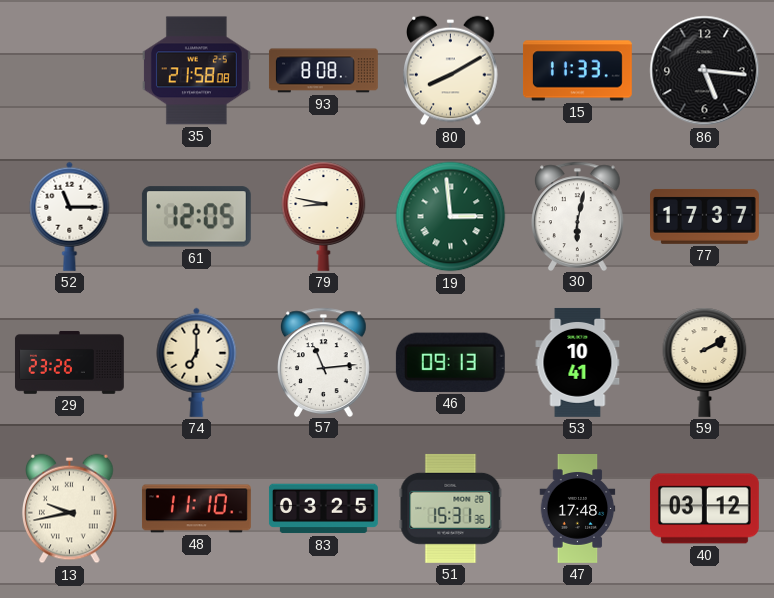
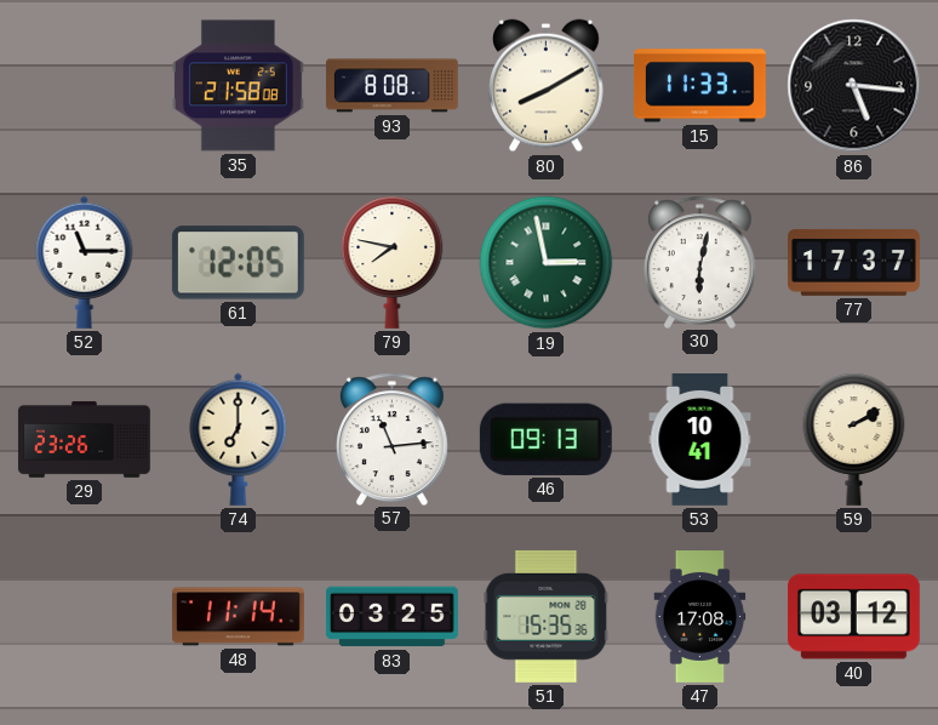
79: 8:47 -> 7:47 (393, 262)
19: 2:59 -> 2:58 (547, 263)
13: 9:43 -> none (70, 509)
48: 11:10 -> 11:14 (239, 617)
51: 15:31 -> 15:35 (547, 616)
47: 17:48 -> 17:08 (700, 617)
